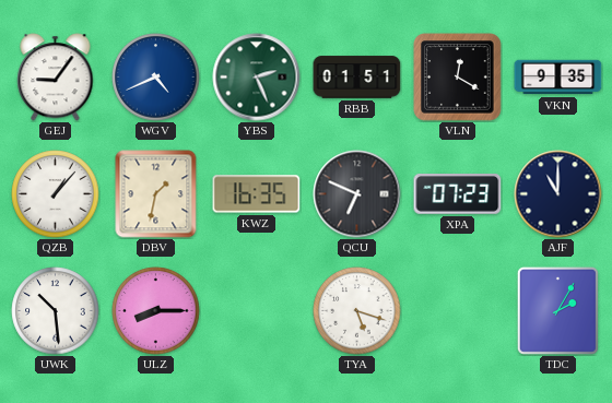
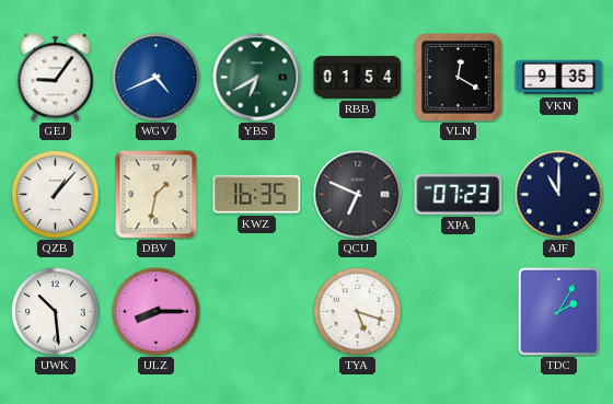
YBS: 2:26 -> 6:40 (257, 78)
RBB: 01:51 -> 01:54 (358, 78)
